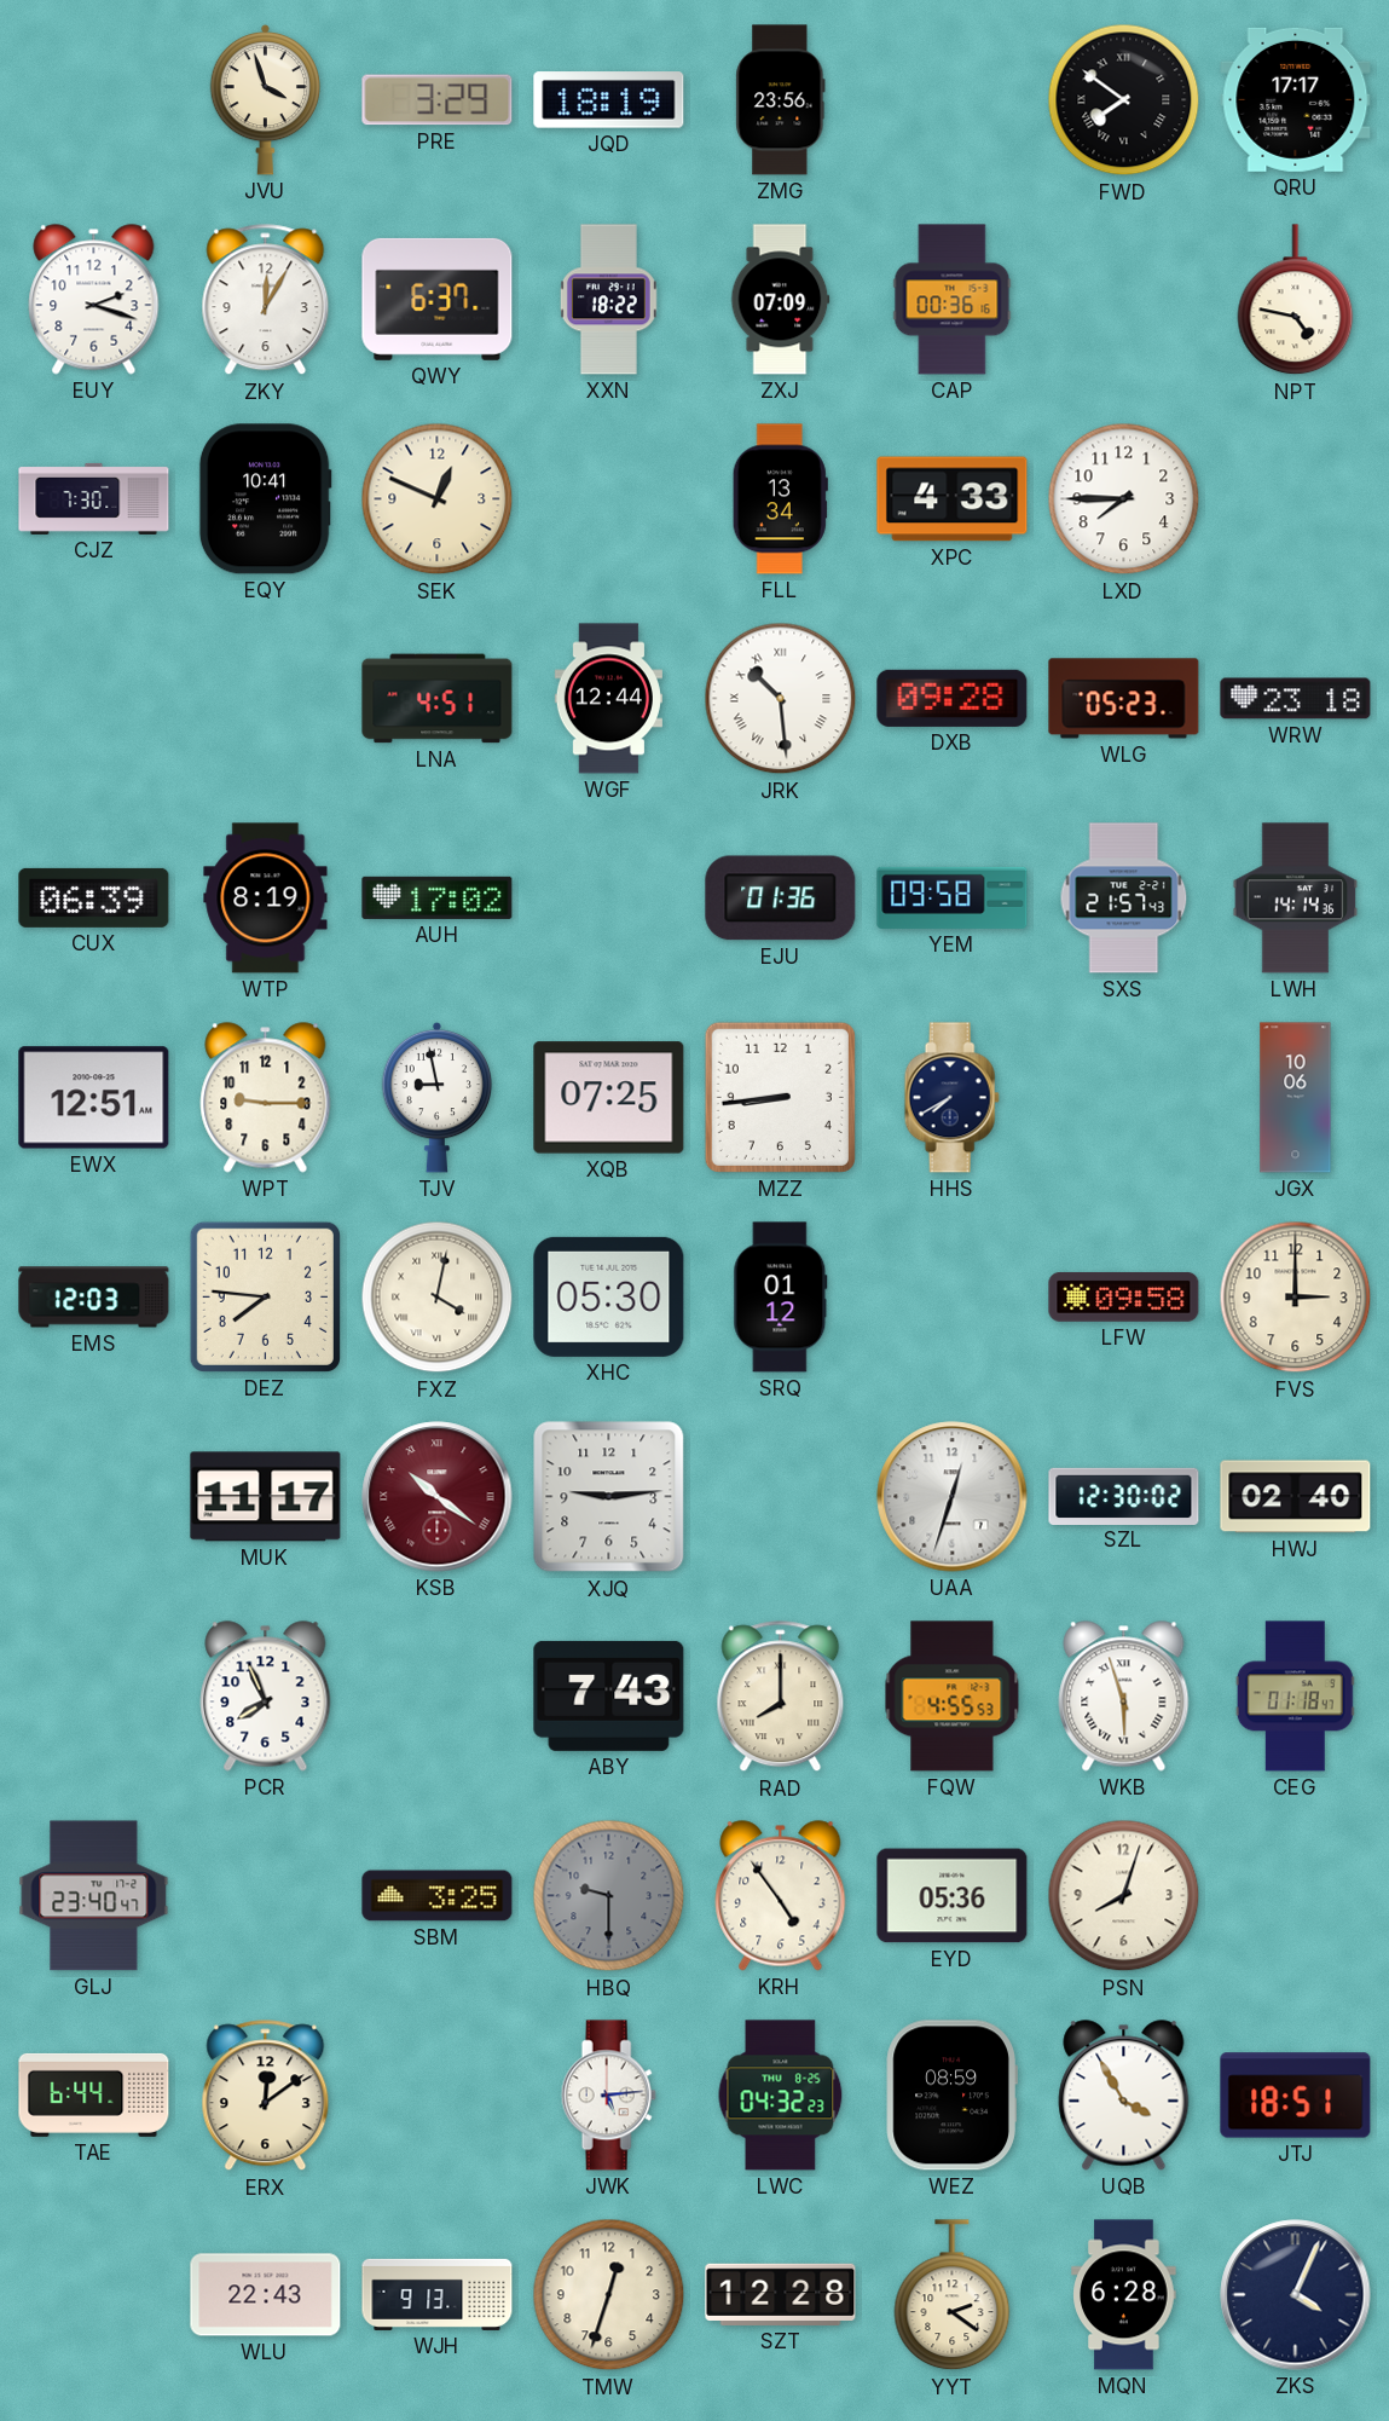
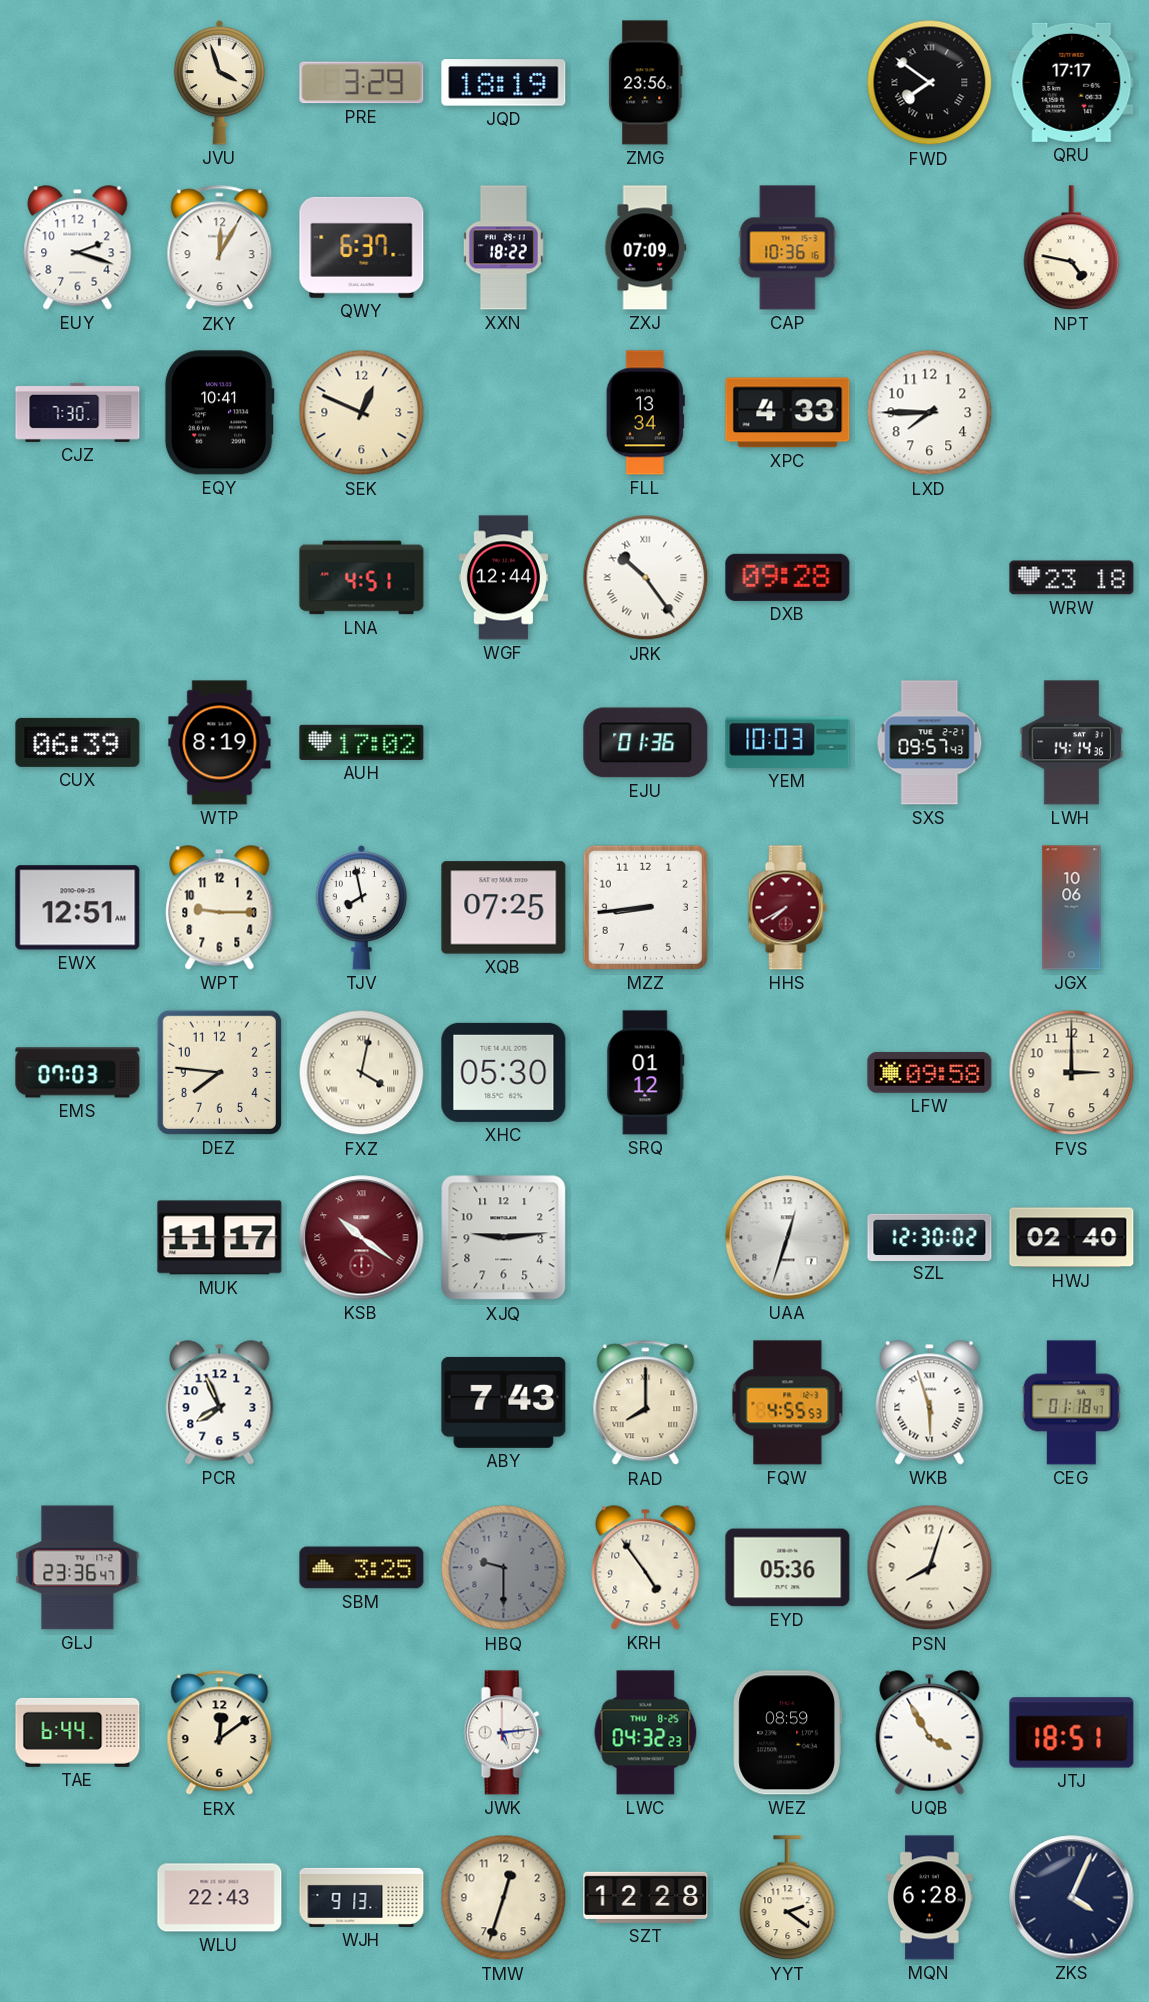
CAP: 00:36 -> 10:36 (788, 248)
JRK: 10:29 -> 10:24 (646, 578)
WLG: 05:23 -> none (1124, 699)
YEM: 09:58 -> 10:03 (788, 742)
SXS: 21:57 -> 09:57 (930, 743)
TJV: 8:58 -> 7:58 (362, 907)
HHS dial: navy -> burgundy (787, 908)
EMS: 12:03 -> 07:03 (78, 1073)
GLJ: 23:40 -> 23:36 (78, 1568)
